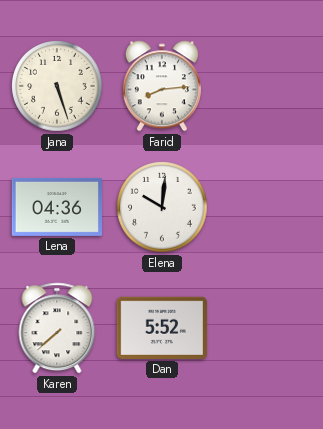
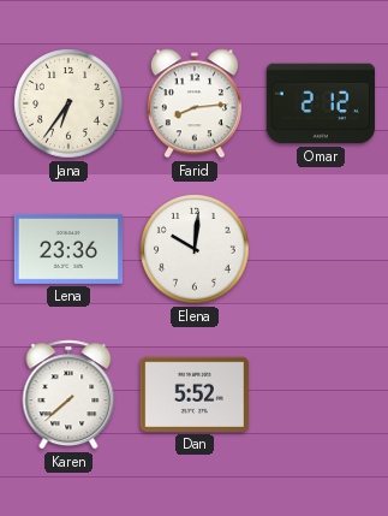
Jana: 5:27 -> 6:36 (70, 105)
Omar: none -> 2:12 (320, 103)
Lena: 04:36 -> 23:36 (67, 249)
